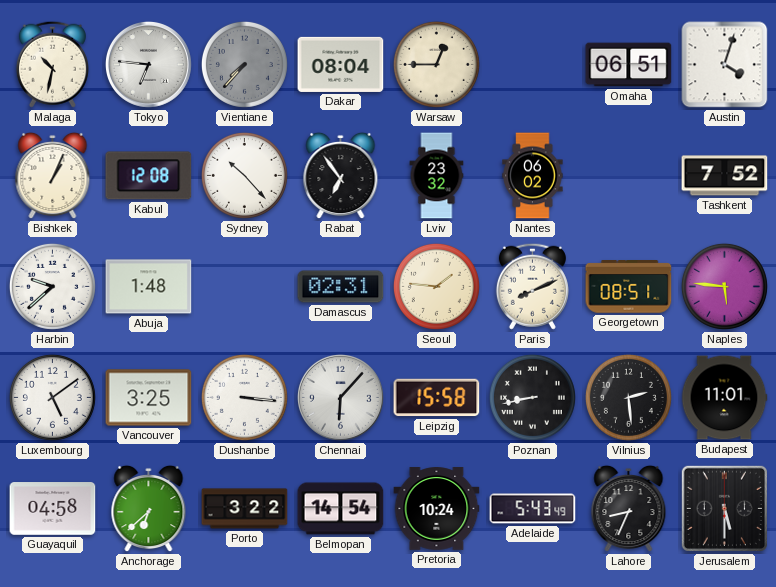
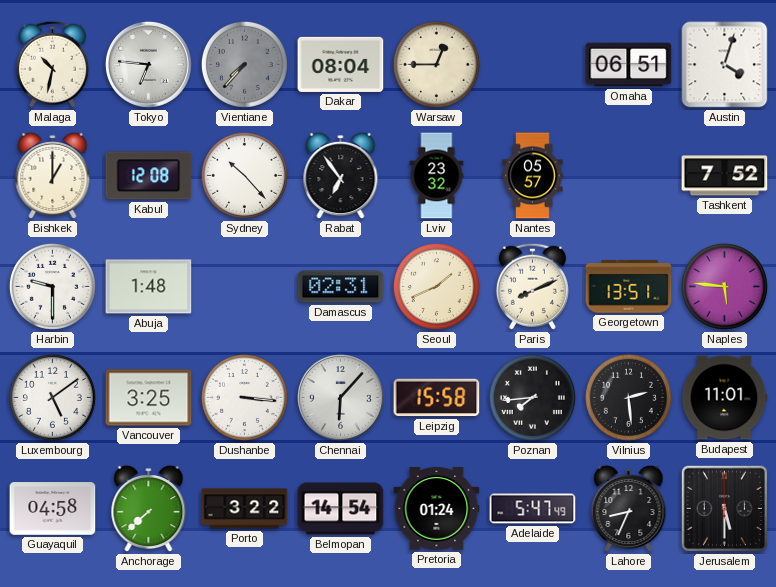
Bishkek: 1:04 -> 1:00 (53, 176)
Nantes: 06:02 -> 05:57 (533, 176)
Harbin: 9:38 -> 9:30 (52, 286)
Seoul: 1:46 -> 1:41 (436, 286)
Georgetown: 08:51 -> 13:51 (629, 287)
Poznan: 8:43 -> 7:44 (532, 397)
Anchorage: 6:38 -> 7:38 (149, 509)
Pretoria: 10:24 -> 01:24 (437, 509)
Adelaide: 5:43 -> 5:47 (533, 509)
